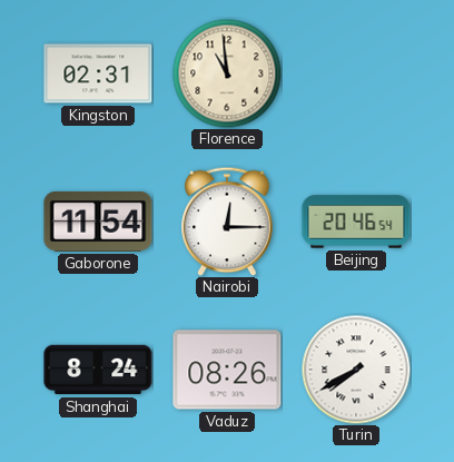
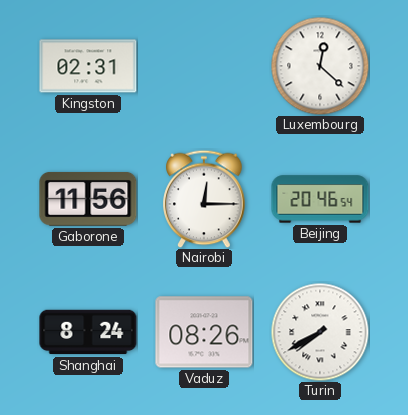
Florence: 10:59 -> none (227, 73)
Luxembourg: none -> 12:22 (320, 66)
Gaborone: 11:54 -> 11:56 (88, 199)
